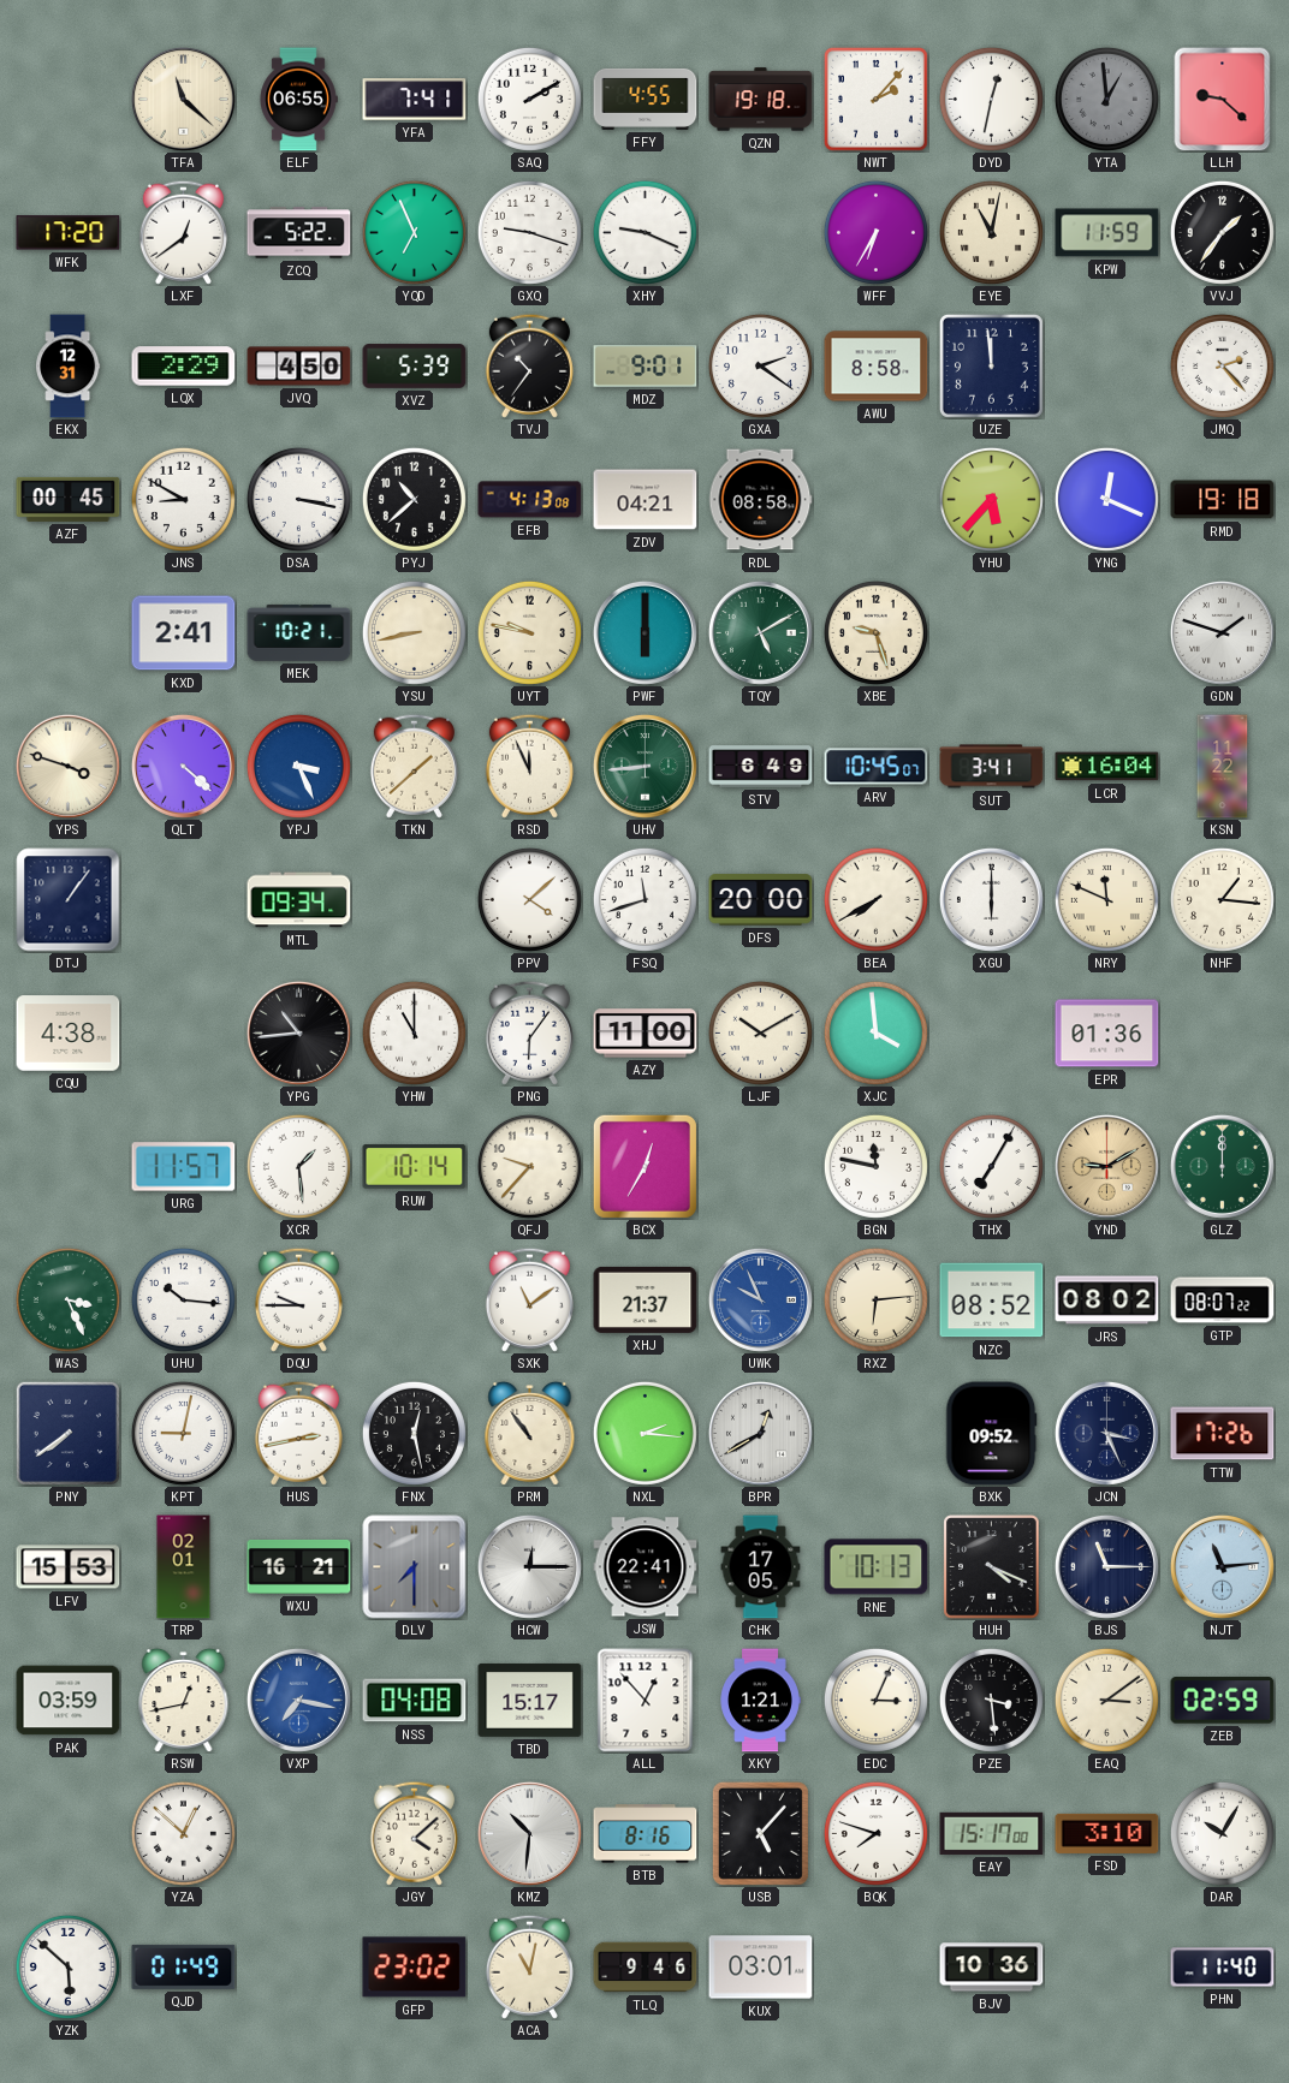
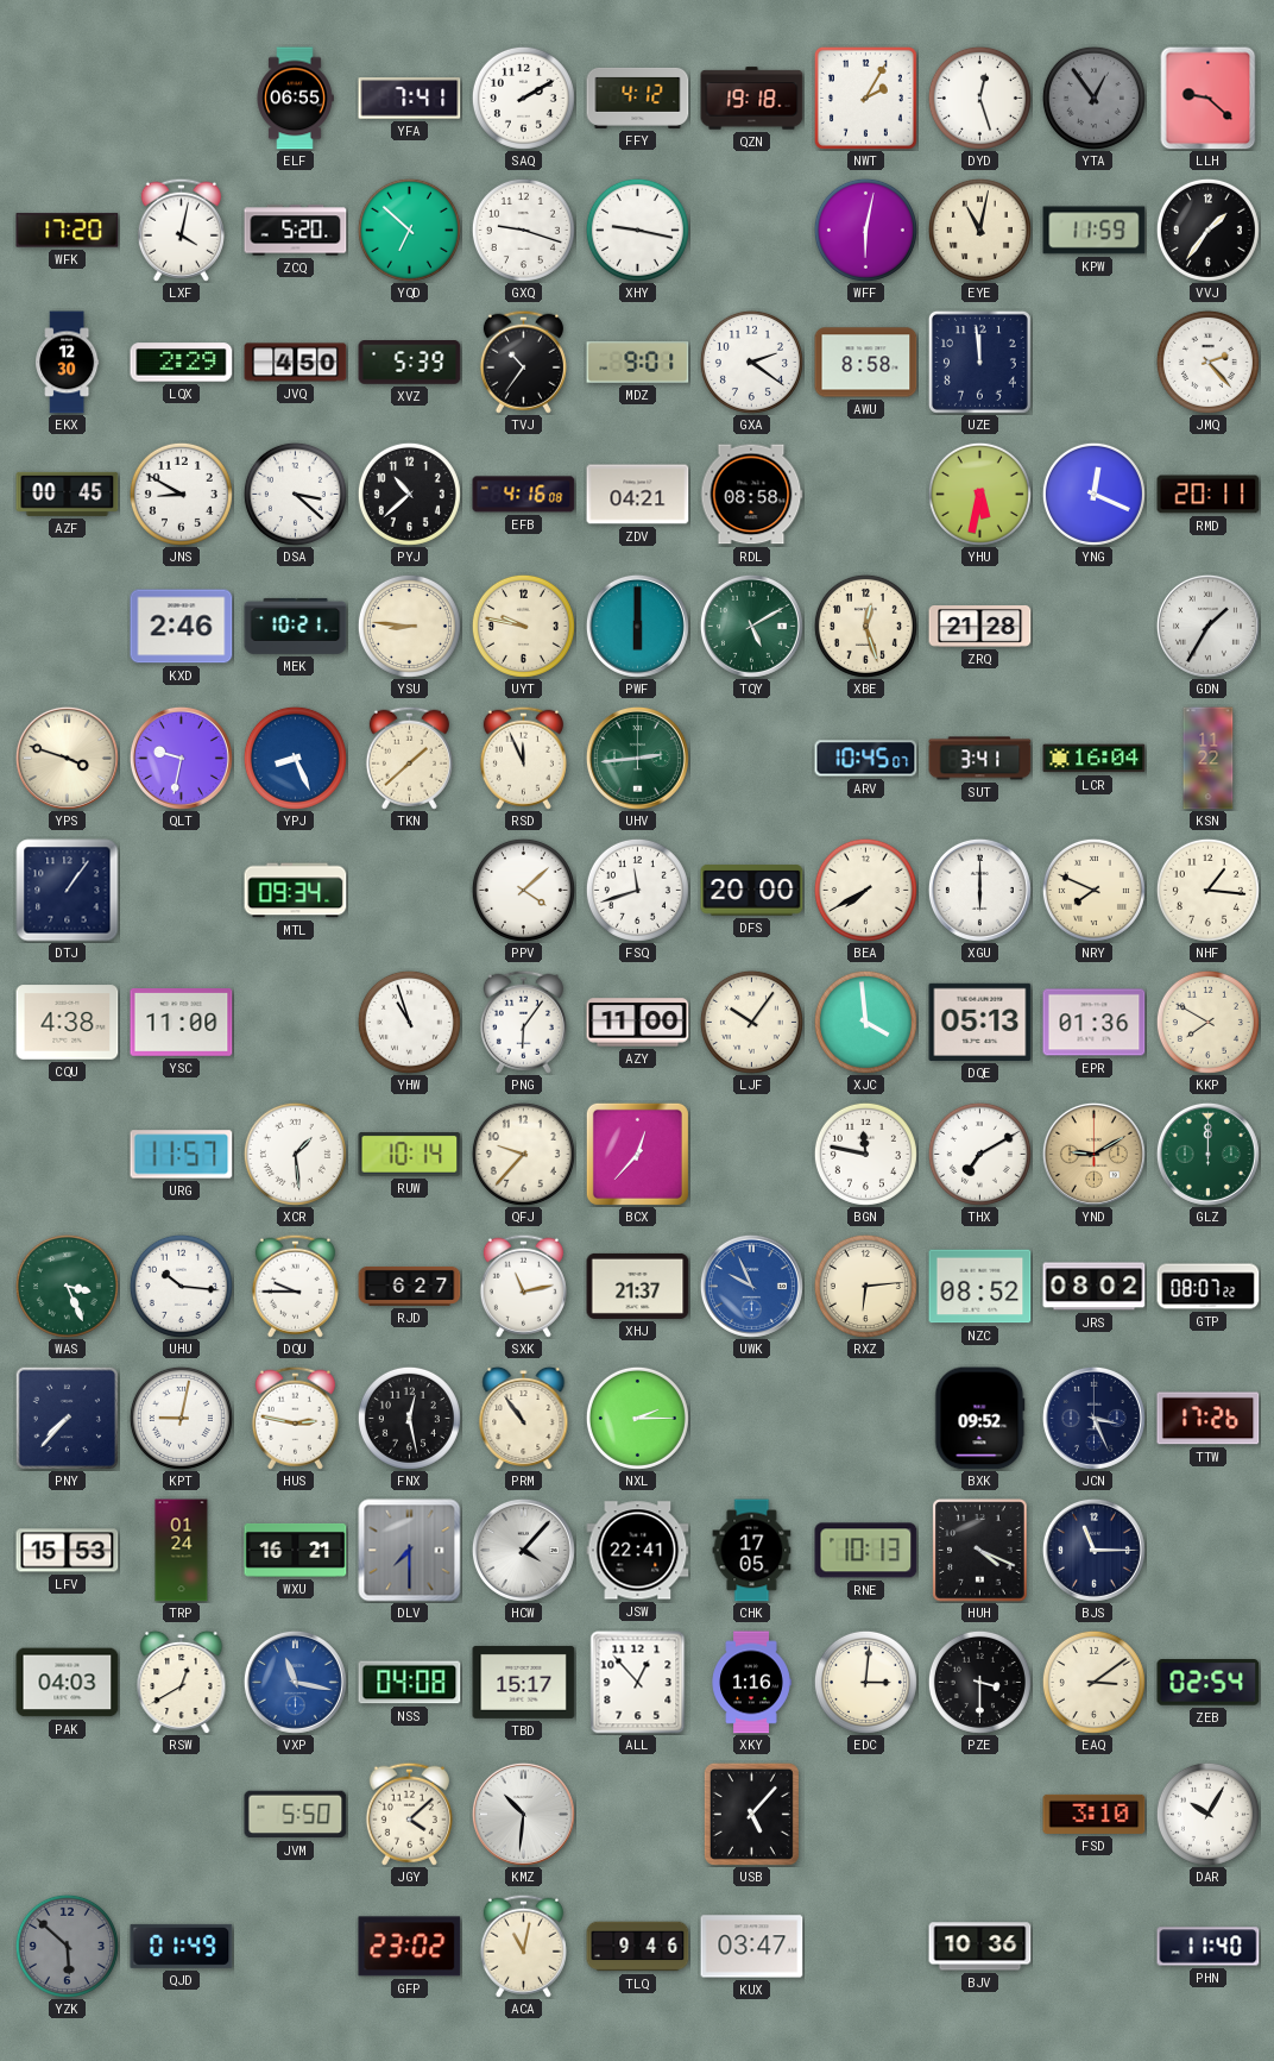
TFA: 11:22 -> none (183, 99)
FFY: 4:55 -> 4:12 (638, 98)
NWT: 2:07 -> 2:05 (865, 98)
DYD: 12:32 -> 12:27 (979, 98)
YTA: 12:59 -> 12:54 (1093, 98)
LXF: 12:39 -> 4:02 (181, 230)
ZCQ: 5:22 -> 5:20 (296, 231)
YQD: 6:56 -> 6:52 (409, 230)
XHY: 9:19 -> 9:17 (637, 230)
WFF: 6:35 -> 6:02 (865, 230)
EKX: 12:31 -> 12:30 (68, 363)
DSA: 3:17 -> 3:22 (295, 494)
EFB: 4:13 -> 4:16 (524, 495)
YHU: 5:37 -> 5:32 (979, 494)
RMD: 19:18 -> 20:11 (1209, 495)
KXD: 2:41 -> 2:46 (182, 627)
YSU: 8:43 -> 8:46 (409, 626)
XBE: 9:27 -> 12:27 (865, 626)
ZRQ: none -> 21:28 (980, 627)
GDN: 1:48 -> 1:35 (1207, 626)
QLT: 4:22 -> 9:32 (181, 758)
YPJ: 3:26 -> 8:26 (295, 758)
UHV: 8:44 -> 2:44 (637, 758)
STV: 6:49 -> none (761, 767)
NRY: 11:49 -> 7:49 (1093, 890)
YSC: none -> 11:00 (182, 1023)
YPG: 10:44 -> none (298, 1032)
YHW: 11:00 -> 10:57 (409, 1022)
LJF: 10:10 -> 10:06 (751, 1022)
DQE: none -> 05:13 (980, 1022)
KKP: none -> 7:50 (1207, 1022)
BCX: 12:35 -> 12:37 (637, 1154)
THX: 7:05 -> 7:10 (979, 1154)
RJD: none -> 6:27 (410, 1286)
SXK: 11:09 -> 11:13 (523, 1286)
PNY: 7:39 -> 7:37 (67, 1418)
HUS: 2:43 -> 2:47 (295, 1418)
NXL: 2:16 -> 2:15 (637, 1418)
BPR: 12:40 -> none (760, 1433)
TRP: 02:01 -> 01:24 (182, 1551)
HCW: 12:15 -> 4:07 (523, 1550)
NJT: 11:14 -> none (1222, 1566)
PAK: 03:59 -> 04:03 (68, 1683)
RSW: 12:43 -> 12:40 (182, 1682)
VXP: 7:17 -> 11:17 (295, 1682)
XKY: 1:21 -> 1:16 (751, 1683)
EDC: 3:04 -> 3:01 (865, 1682)
PZE: 3:29 -> 3:30 (979, 1682)
ZEB: 02:59 -> 02:54 (1209, 1683)
YZA: 12:52 -> none (183, 1833)
JVM: none -> 5:50 (296, 1815)
BTB: 8:16 -> none (646, 1834)
BQK: 7:48 -> none (875, 1833)
EAY: 15:17 -> none (992, 1833)
YZK dial: white -> grey (67, 1946)
KUX: 03:01 -> 03:47 (752, 1947)
